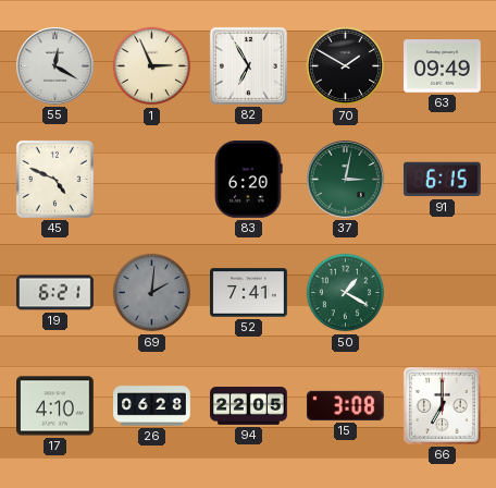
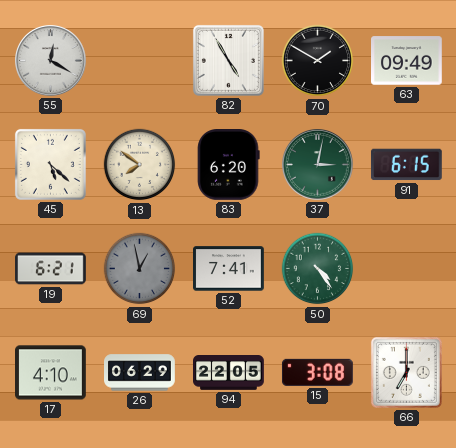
1: 2:56 -> none (152, 66)
82: 6:55 -> 4:55 (228, 60)
45: 4:49 -> 5:22 (50, 164)
13: none -> 7:51 (140, 165)
69: 2:01 -> 12:58 (140, 269)
50: 1:20 -> 4:24 (318, 269)
26: 06:28 -> 06:29 (140, 373)
